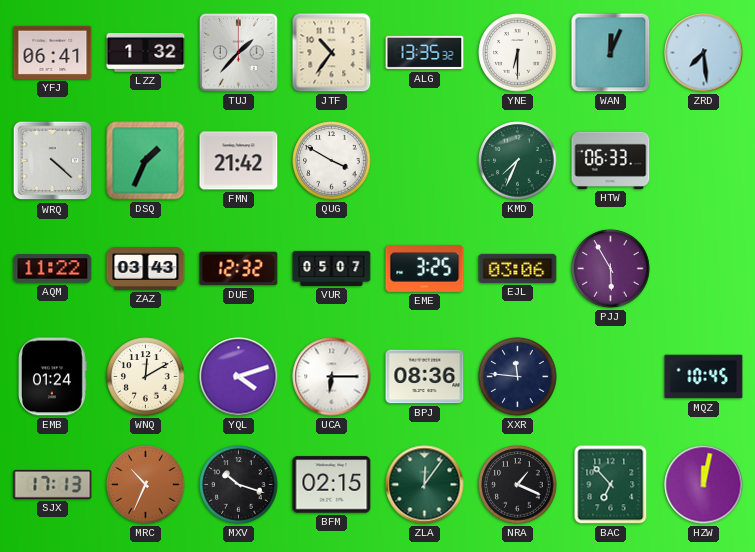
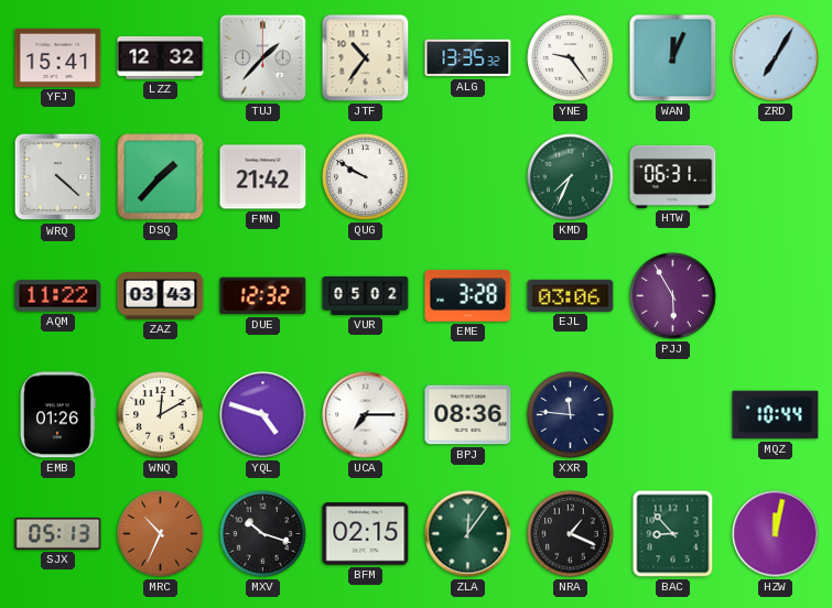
YFJ: 06:41 -> 15:41 (58, 57)
LZZ: 1:32 -> 12:32 (161, 57)
YNE: 6:30 -> 9:24 (571, 58)
ZRD: 7:29 -> 7:05 (776, 58)
DSQ: 1:34 -> 1:37 (161, 177)
QUG: 3:50 -> 9:50 (366, 177)
HTW: 06:33 -> 06:31 (673, 176)
VUR: 05:07 -> 05:02 (366, 295)
EME: 3:25 -> 3:28 (468, 295)
EMB: 01:24 -> 01:26 (58, 415)
YQL: 4:12 -> 4:48 (263, 415)
UCA: 6:15 -> 7:15 (366, 415)
MQZ: 10:45 -> 10:44 (776, 415)
SJX: 17:13 -> 05:13 (58, 533)
BAC: 6:53 -> 8:53 (673, 534)
